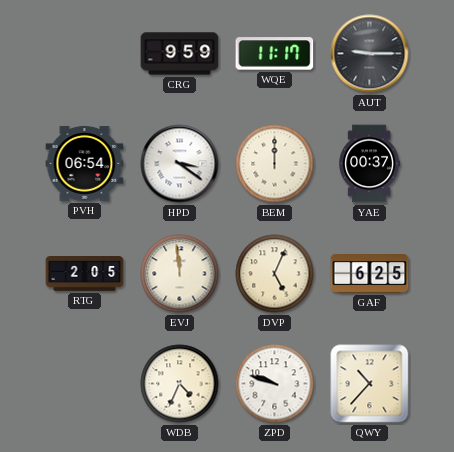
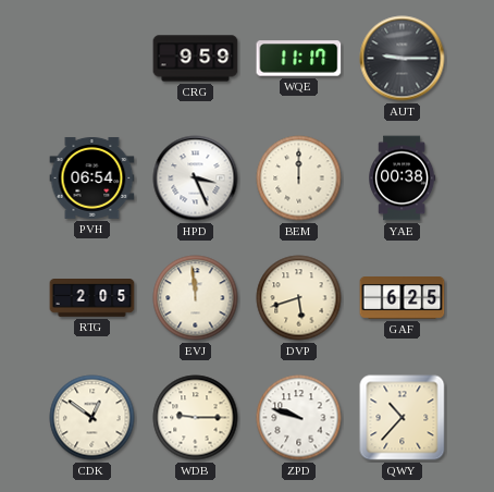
HPD: 3:21 -> 3:26 (196, 179)
YAE: 00:37 -> 00:38 (403, 179)
DVP: 5:04 -> 5:42 (299, 298)
CDK: none -> 12:51 (92, 418)
WDB: 4:34 -> 9:15 (196, 418)
